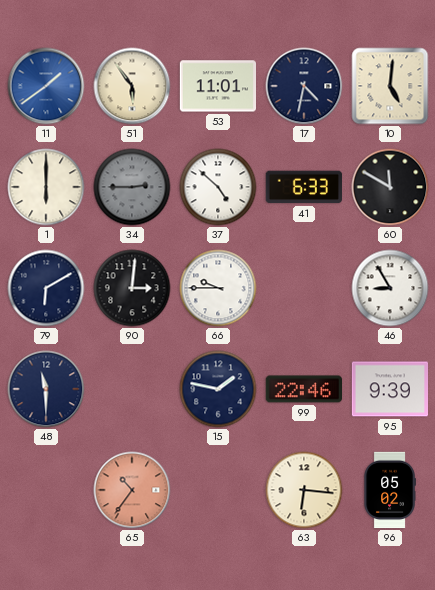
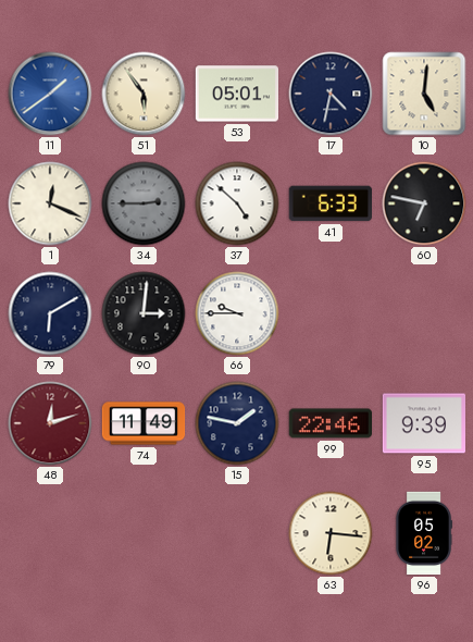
53: 11:01 -> 05:01 (236, 94)
1: 6:00 -> 12:19 (50, 203)
60: 11:50 -> 6:47 (424, 203)
46: 8:55 -> none (390, 288)
48: 11:30 -> 12:12 (50, 423)
48 dial: navy -> burgundy (50, 423)
74: none -> 11:49 (144, 423)
65: 10:36 -> none (132, 490)
